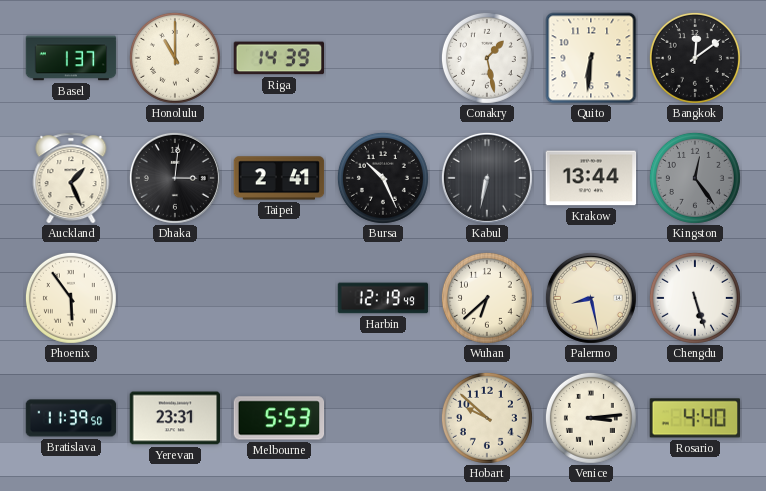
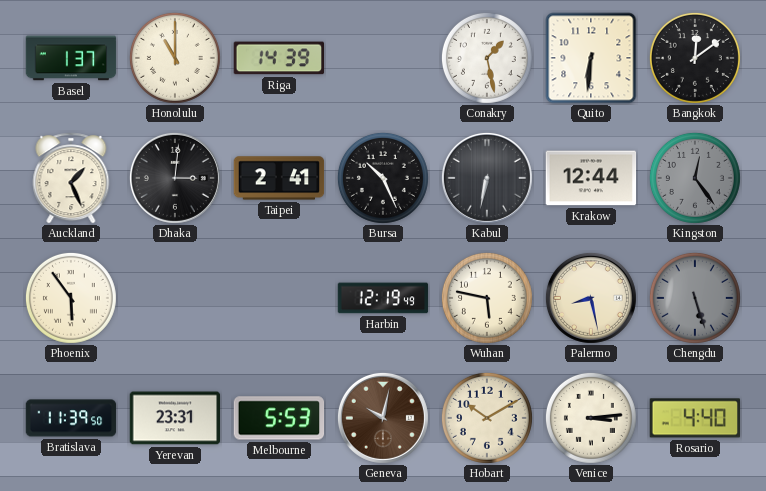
Krakow: 13:44 -> 12:44 (591, 178)
Wuhan: 6:38 -> 5:47 (487, 298)
Chengdu dial: white -> grey (695, 298)
Geneva: none -> 10:02 (383, 418)
Hobart: 9:52 -> 10:10 (487, 418)
